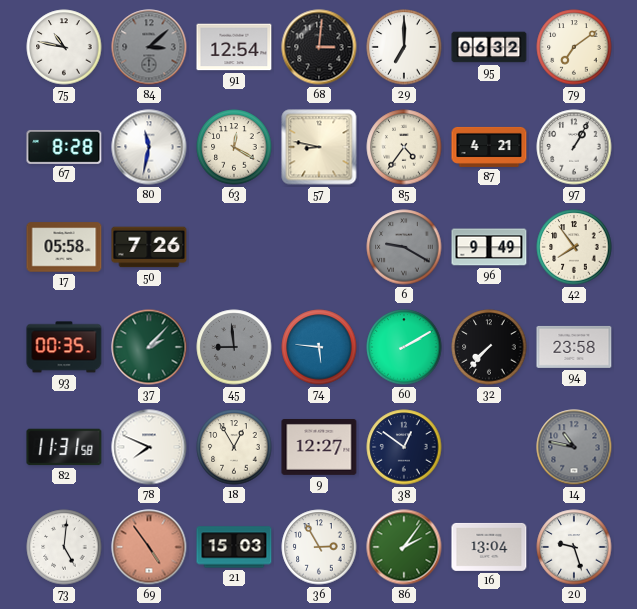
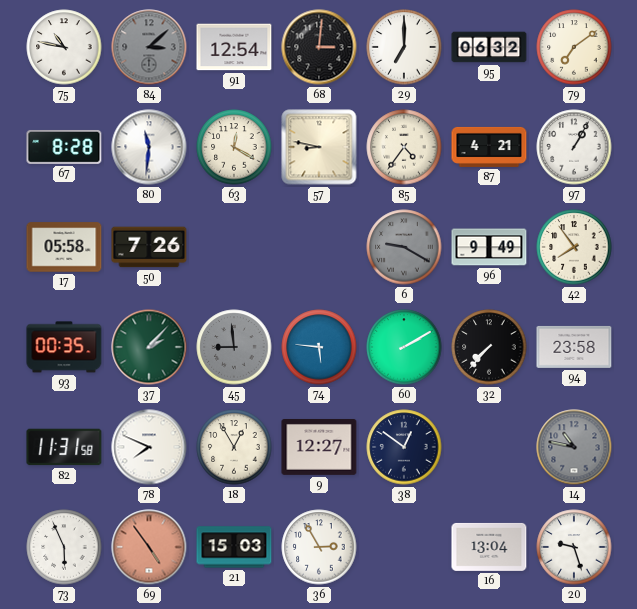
80: 11:32 -> 11:31 (149, 147)
73: 5:01 -> 5:56 (64, 547)
86: 2:06 -> none (404, 547)
